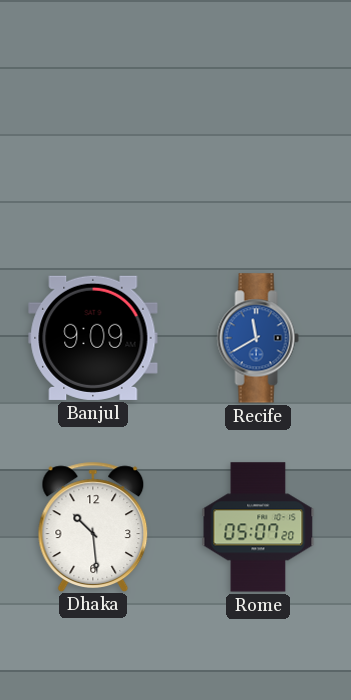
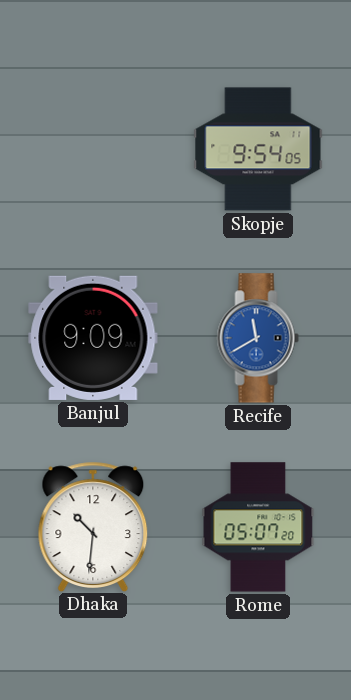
Skopje: none -> 9:54 (258, 149)
Dhaka: 10:29 -> 10:31 (93, 526)
